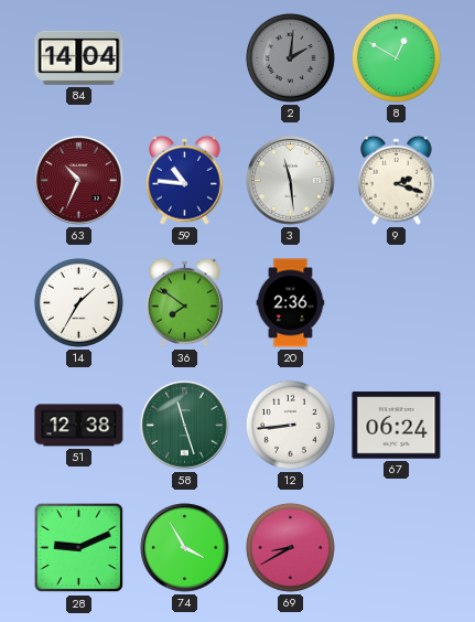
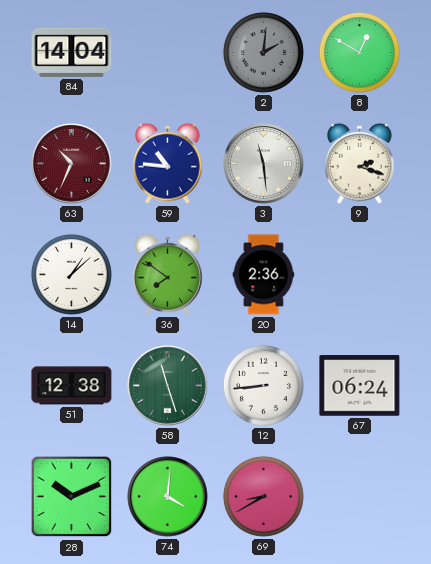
14: 1:35 -> 1:08 (71, 274)
28: 9:11 -> 10:11 (72, 497)
74: 3:55 -> 4:01 (168, 497)
